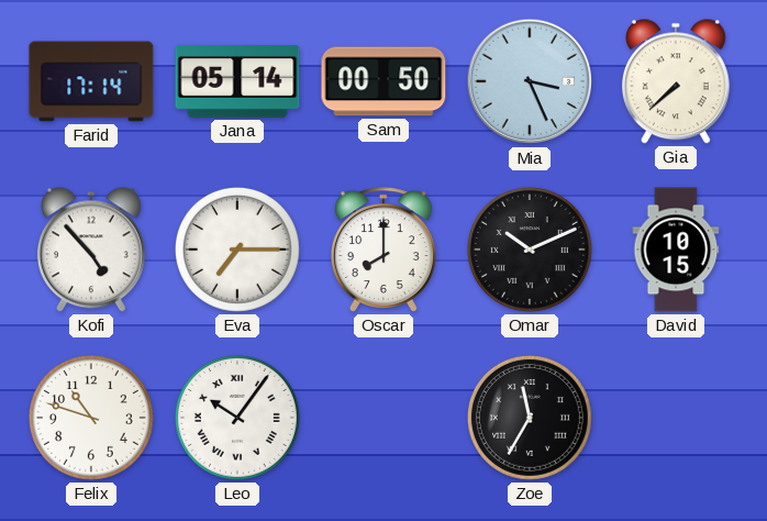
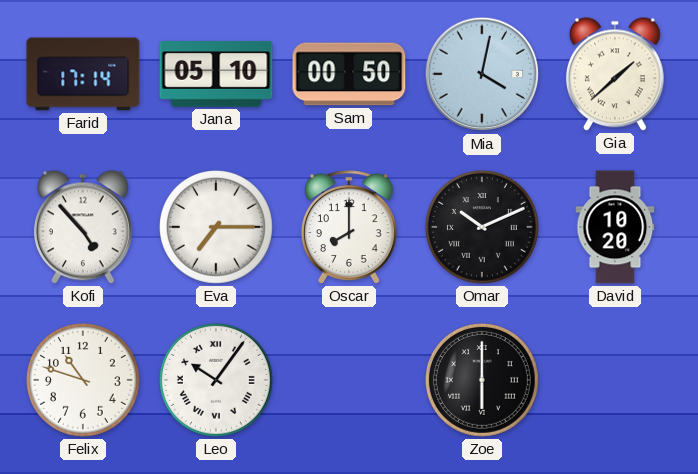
Jana: 05:14 -> 05:10 (216, 74)
Mia: 3:26 -> 4:02 (482, 74)
Gia: 7:38 -> 1:38 (615, 74)
David: 10:15 -> 10:20 (615, 227)
Zoe: 11:35 -> 6:00 (482, 380)
